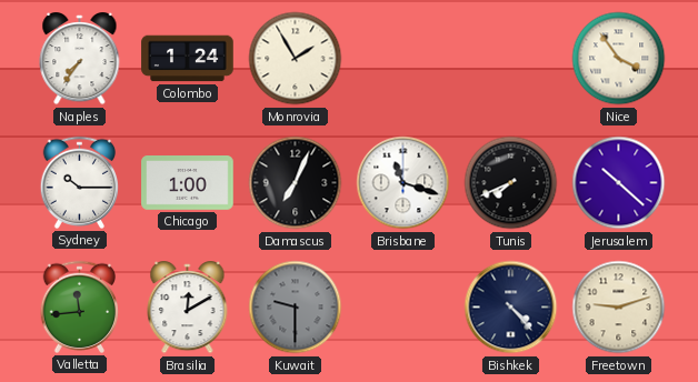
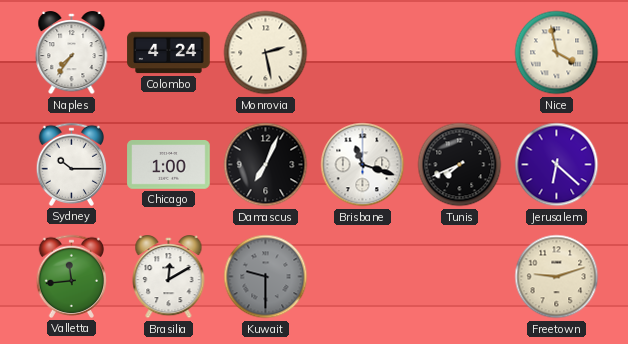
Colombo: 1:24 -> 4:24 (169, 53)
Monrovia: 1:55 -> 2:28 (266, 53)
Nice: 3:54 -> 3:58 (557, 53)
Jerusalem: 10:22 -> 6:22 (557, 165)
Bishkek: 4:23 -> none (511, 308)
